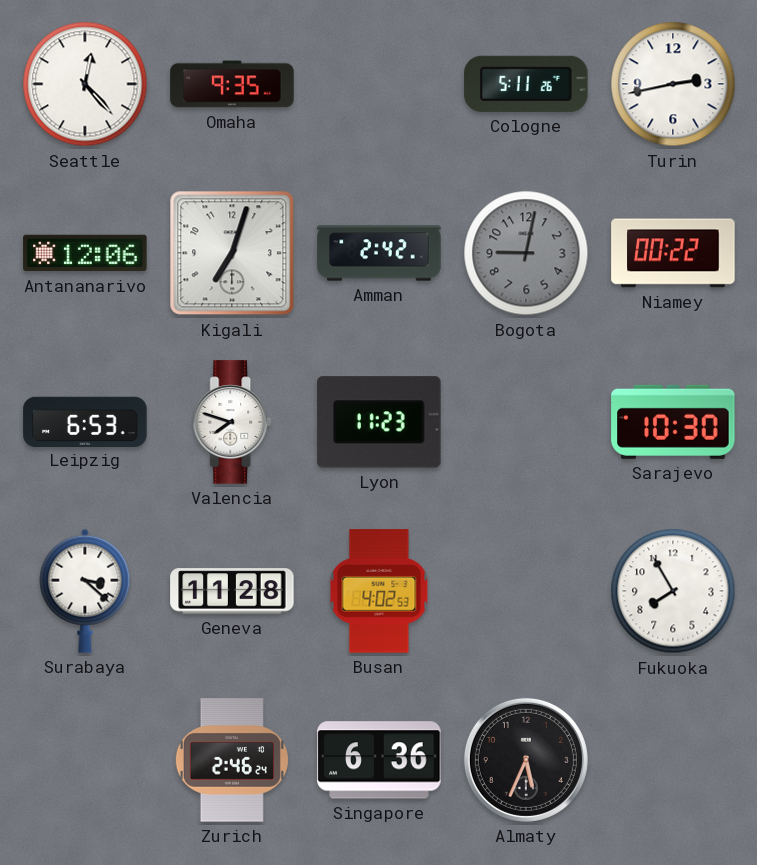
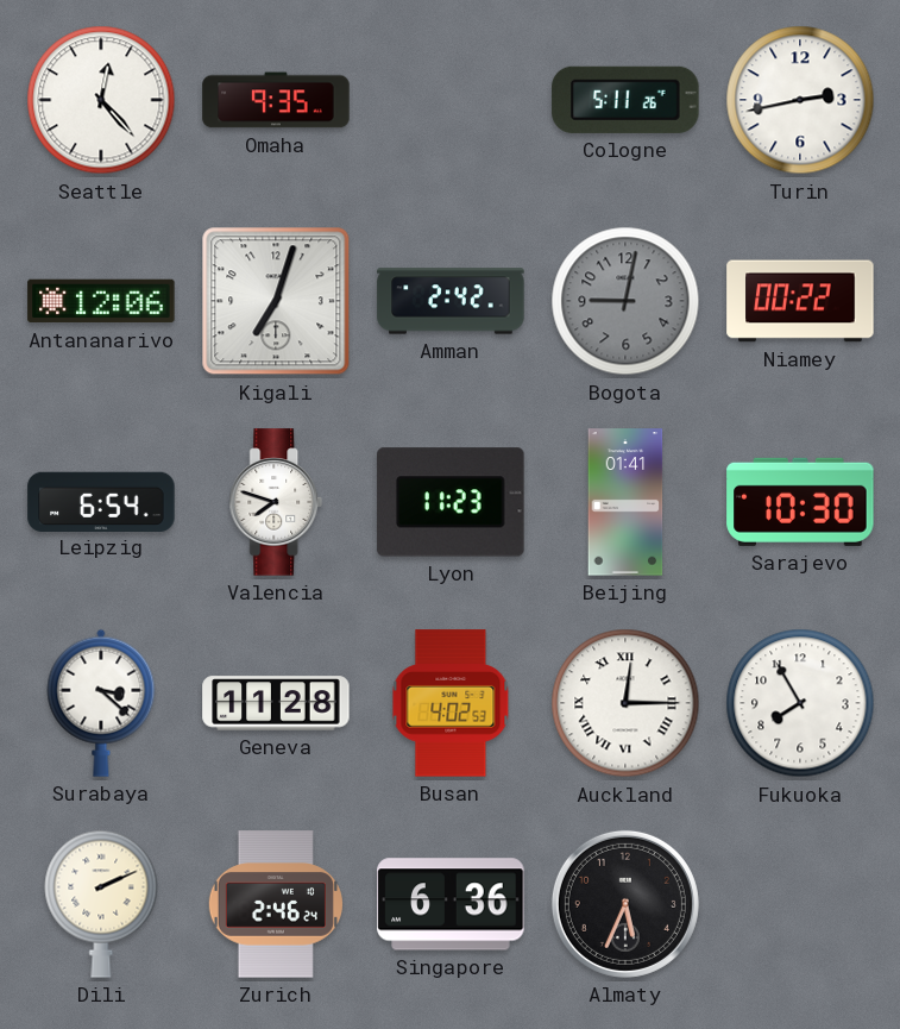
Leipzig: 6:53 -> 6:54 (101, 501)
Beijing: none -> 01:41 (625, 502)
Auckland: none -> 12:15 (625, 703)
Dili: none -> 2:11 (101, 904)
